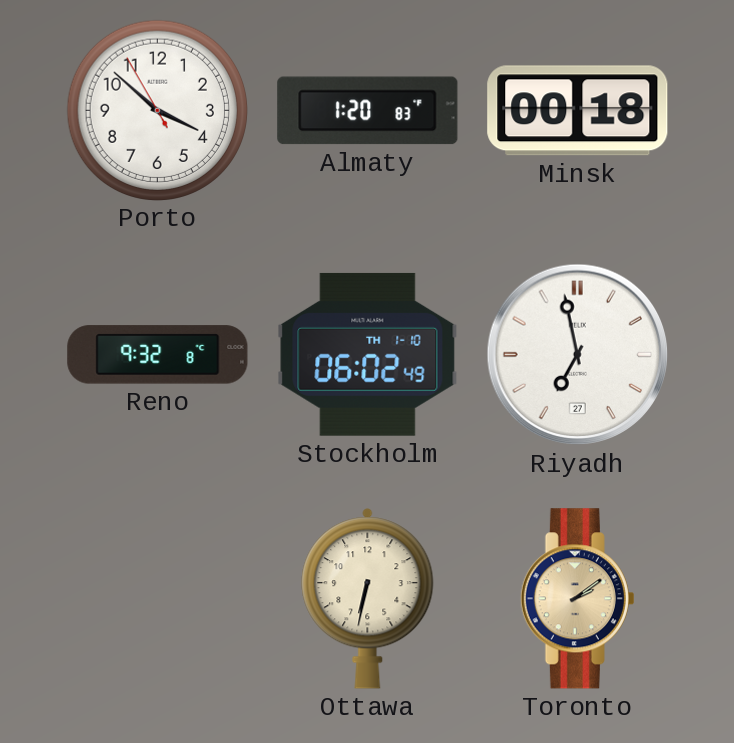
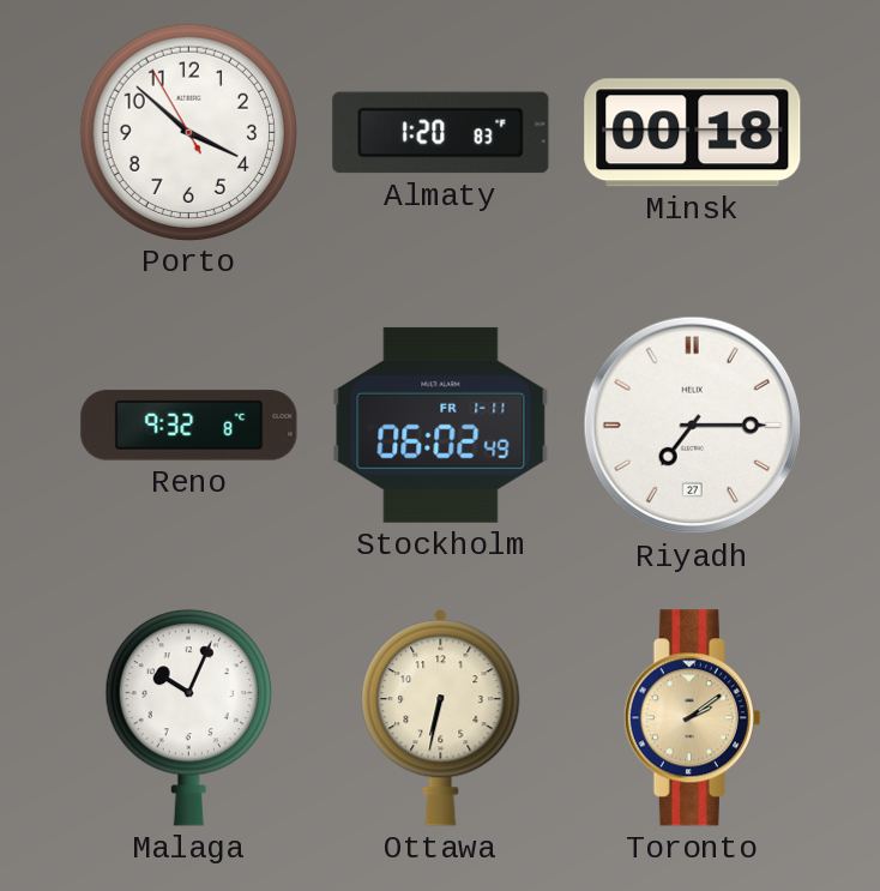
Stockholm date: TH 1-10 -> FR 1-11 (441, 425)
Riyadh: 6:58 -> 7:15 (693, 426)
Malaga: none -> 10:04 (188, 718)
